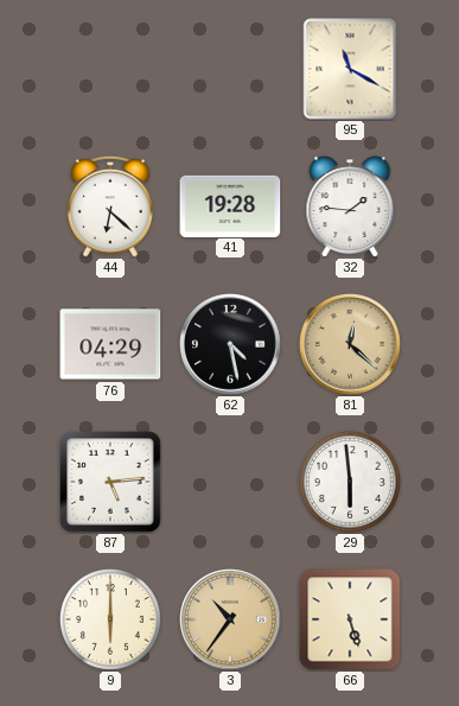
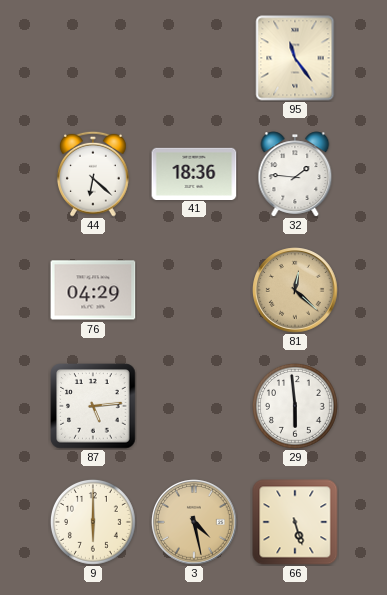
95: 11:20 -> 11:24 (295, 58)
41: 19:28 -> 18:36 (194, 173)
62: 4:28 -> none (230, 344)
3: 10:36 -> 4:28 (194, 522)
